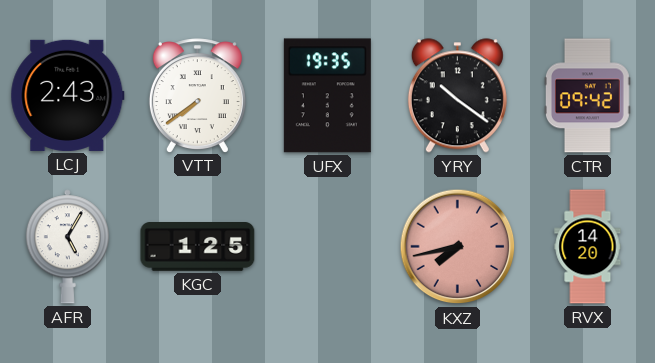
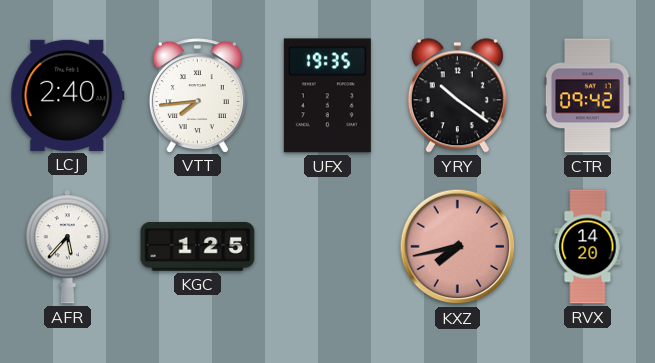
LCJ: 2:43 -> 2:40 (68, 95)
VTT: 7:39 -> 7:44 (197, 95)
AFR: 5:05 -> 5:37 (67, 247)
